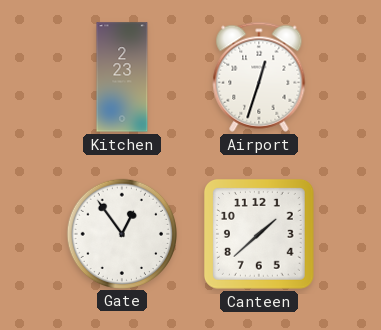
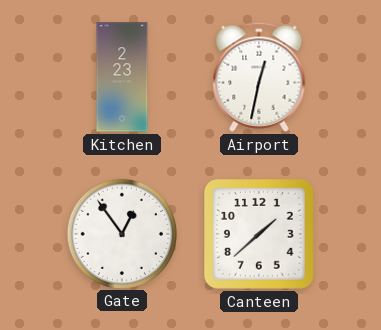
Airport: 12:33 -> 12:32 (259, 77)
